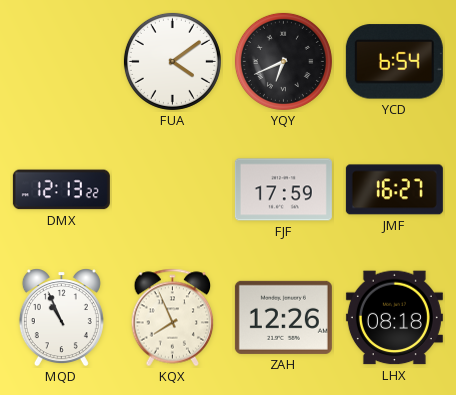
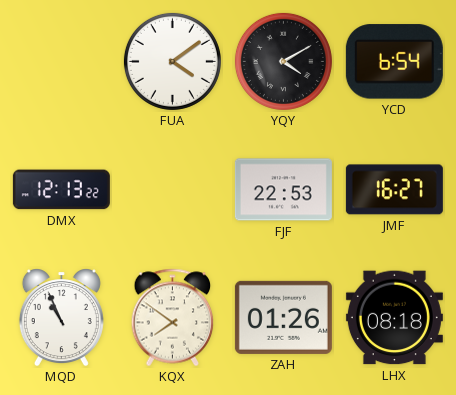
YQY: 6:41 -> 4:10 (283, 61)
FJF: 17:59 -> 22:53 (283, 190)
KQX: 7:56 -> 7:51 (173, 318)
ZAH: 12:26 -> 01:26 (283, 317)
